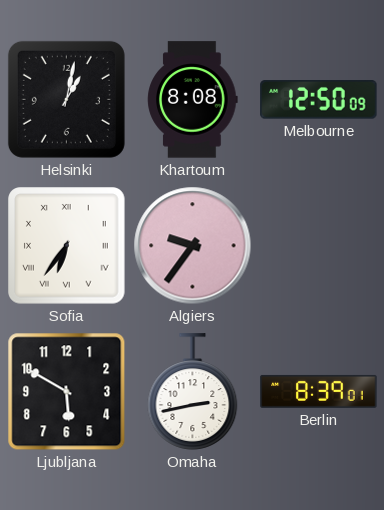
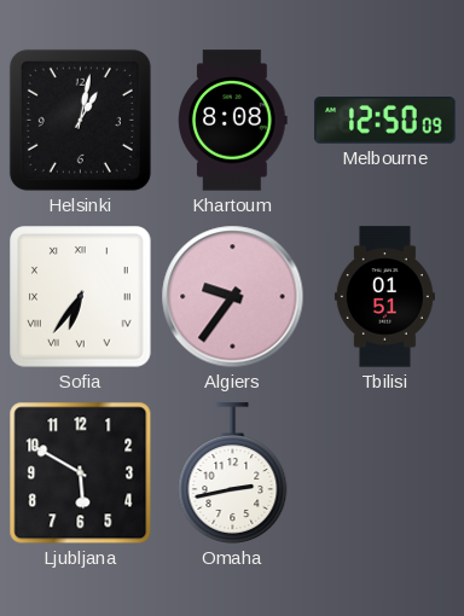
Tbilisi: none -> 01:51 (384, 297)
Berlin: 8:39 -> none (319, 391)
